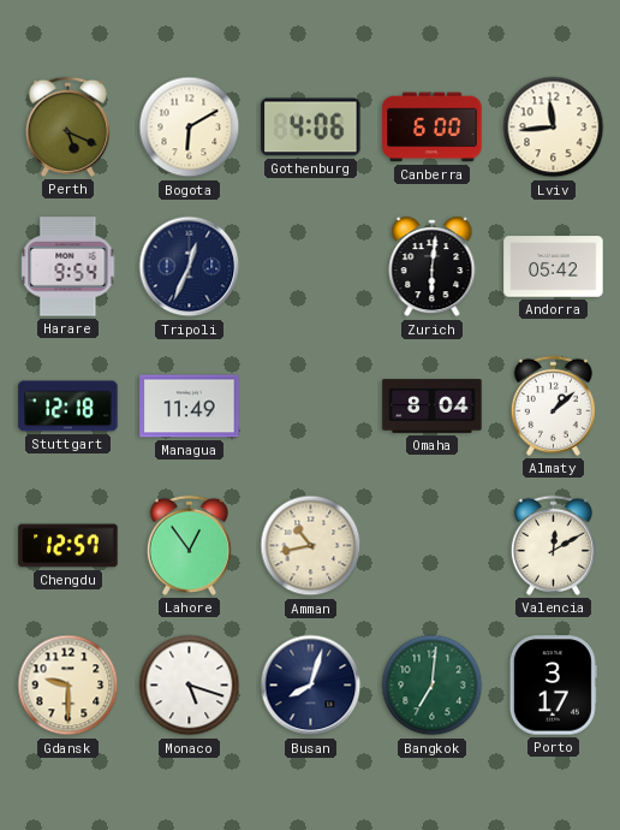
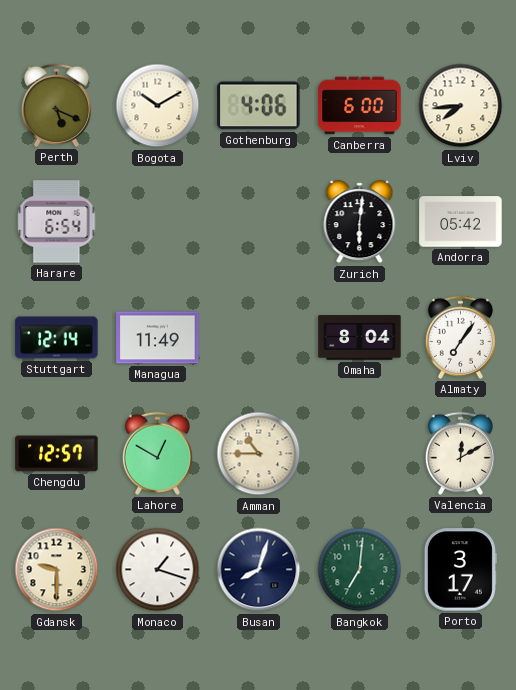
Bogota: 6:10 -> 10:10 (158, 106)
Lviv: 11:44 -> 7:44 (461, 106)
Harare: 9:54 -> 6:54 (57, 222)
Tripoli: 12:34 -> none (190, 267)
Stuttgart: 12:18 -> 12:14 (57, 338)
Almaty: 1:08 -> 7:06 (460, 337)
Lahore: 12:54 -> 12:50 (157, 453)
Amman: 10:43 -> 10:45 (259, 454)
Monaco: 5:18 -> 1:18 (158, 570)
